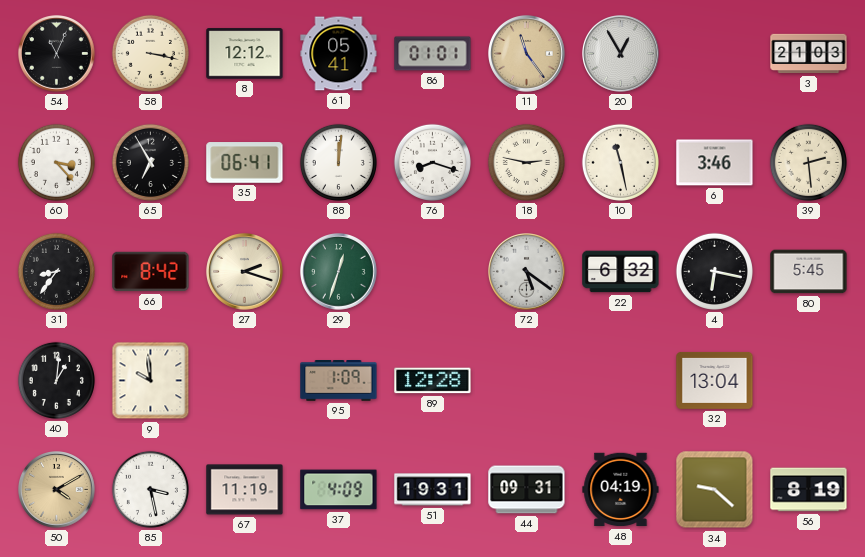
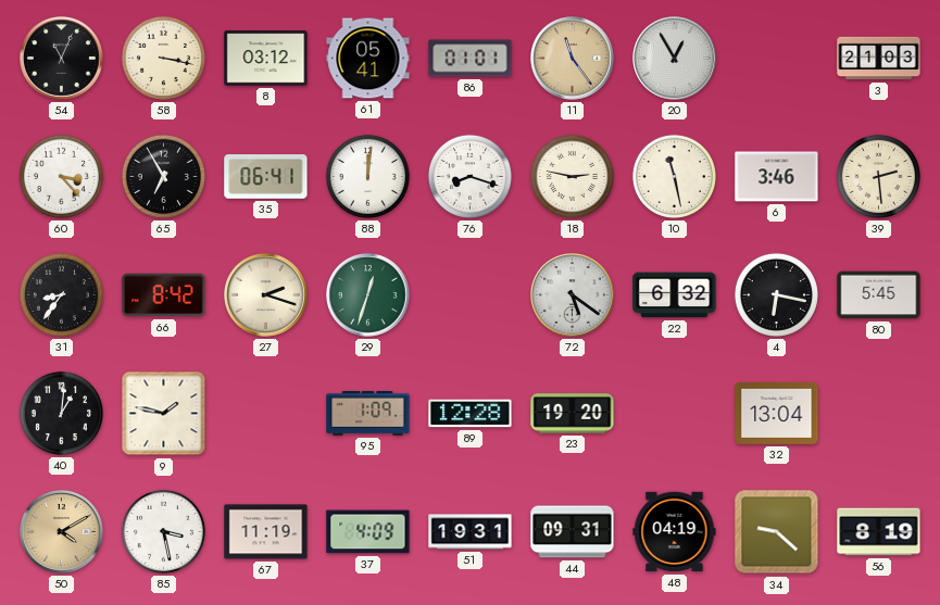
8: 12:12 -> 03:12 (266, 59)
9: 9:59 -> 1:47 (164, 414)
23: none -> 19:20 (573, 414)
